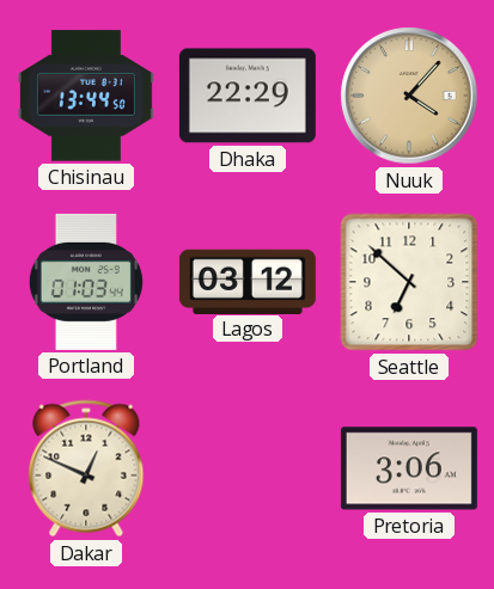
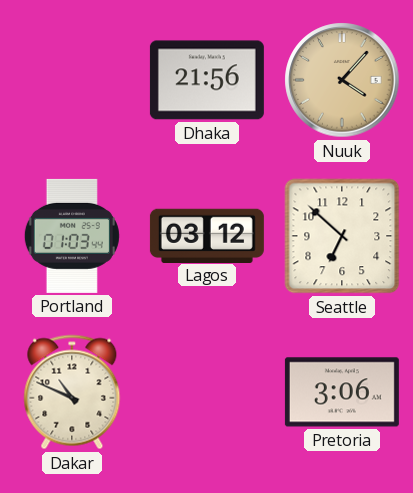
Chisinau: 13:44 -> none (86, 96)
Dhaka: 22:29 -> 21:56 (207, 80)
Dakar: 12:49 -> 10:49 (72, 392)
